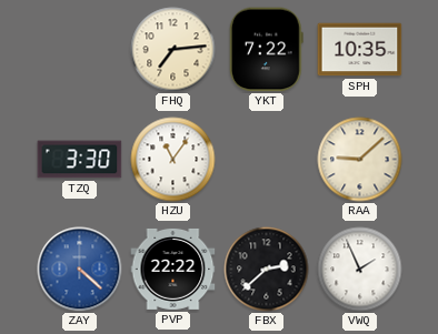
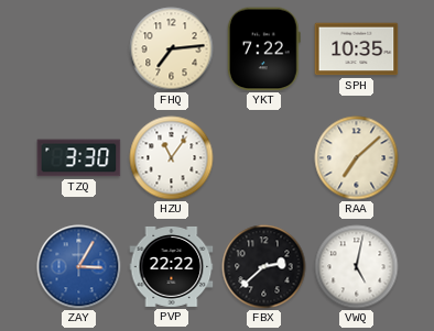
RAA: 9:08 -> 7:08 (357, 158)
ZAY: 4:22 -> 3:05 (79, 267)
VWQ: 1:56 -> 5:02 (357, 267)
